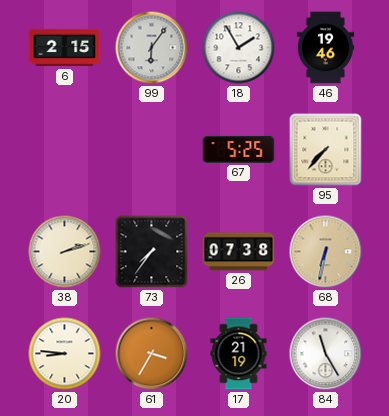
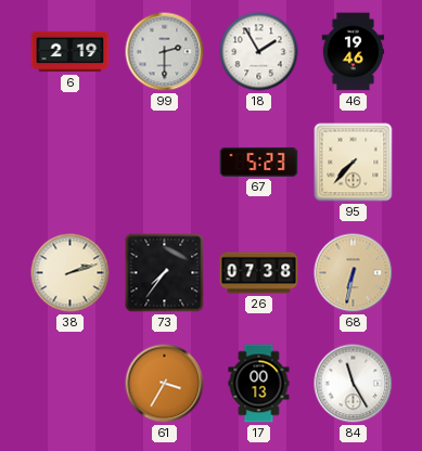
6: 2:15 -> 2:19 (71, 52)
99: 6:06 -> 2:30 (165, 52)
67: 5:25 -> 5:23 (259, 162)
20: 8:46 -> none (65, 354)
17: 21:19 -> 00:13 (259, 384)
